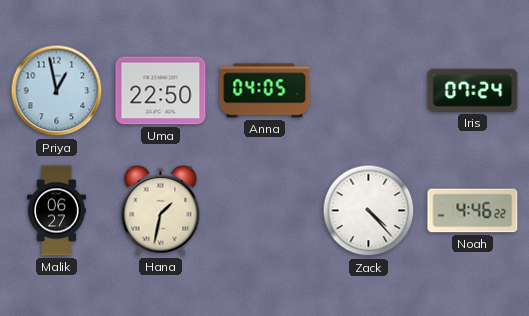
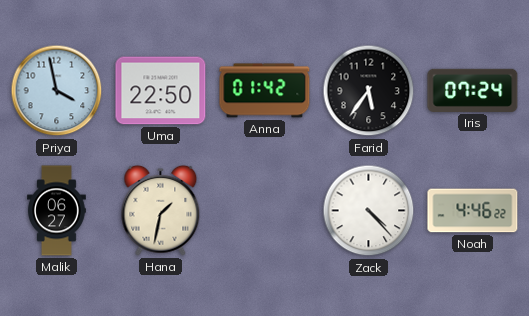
Priya: 12:58 -> 3:58 (57, 91)
Anna: 04:05 -> 01:42 (265, 91)
Farid: none -> 5:36 (369, 91)
